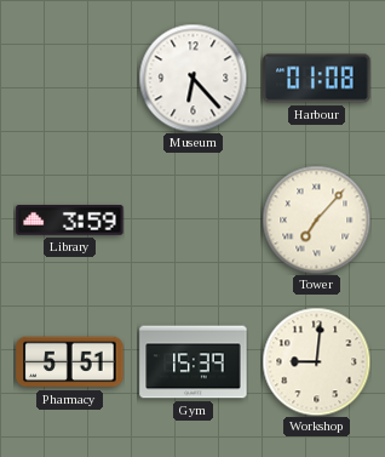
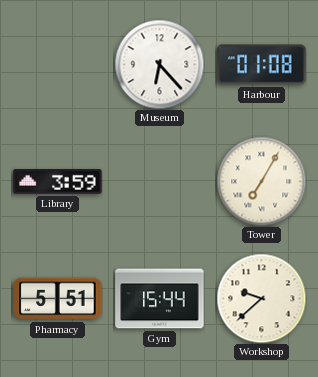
Tower: 7:07 -> 7:05 (261, 181)
Gym: 15:39 -> 15:44 (160, 299)
Workshop: 9:01 -> 9:38 (261, 298)
